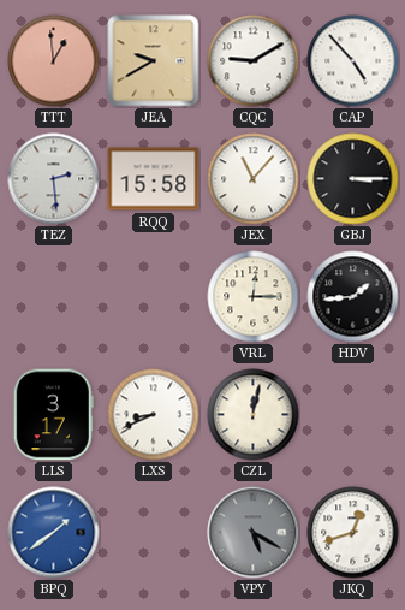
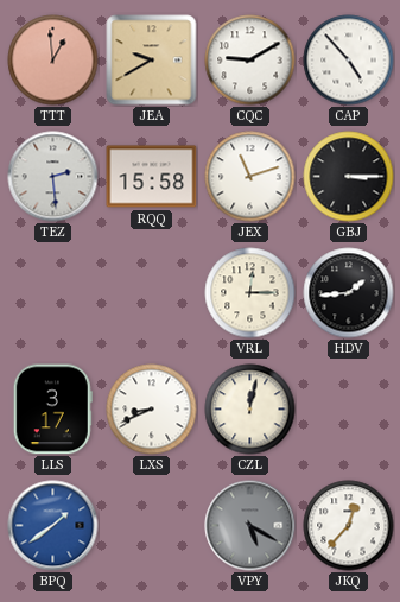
JEX: 11:07 -> 11:12 (250, 177)
JKQ: 12:42 -> 12:37 (349, 526)
